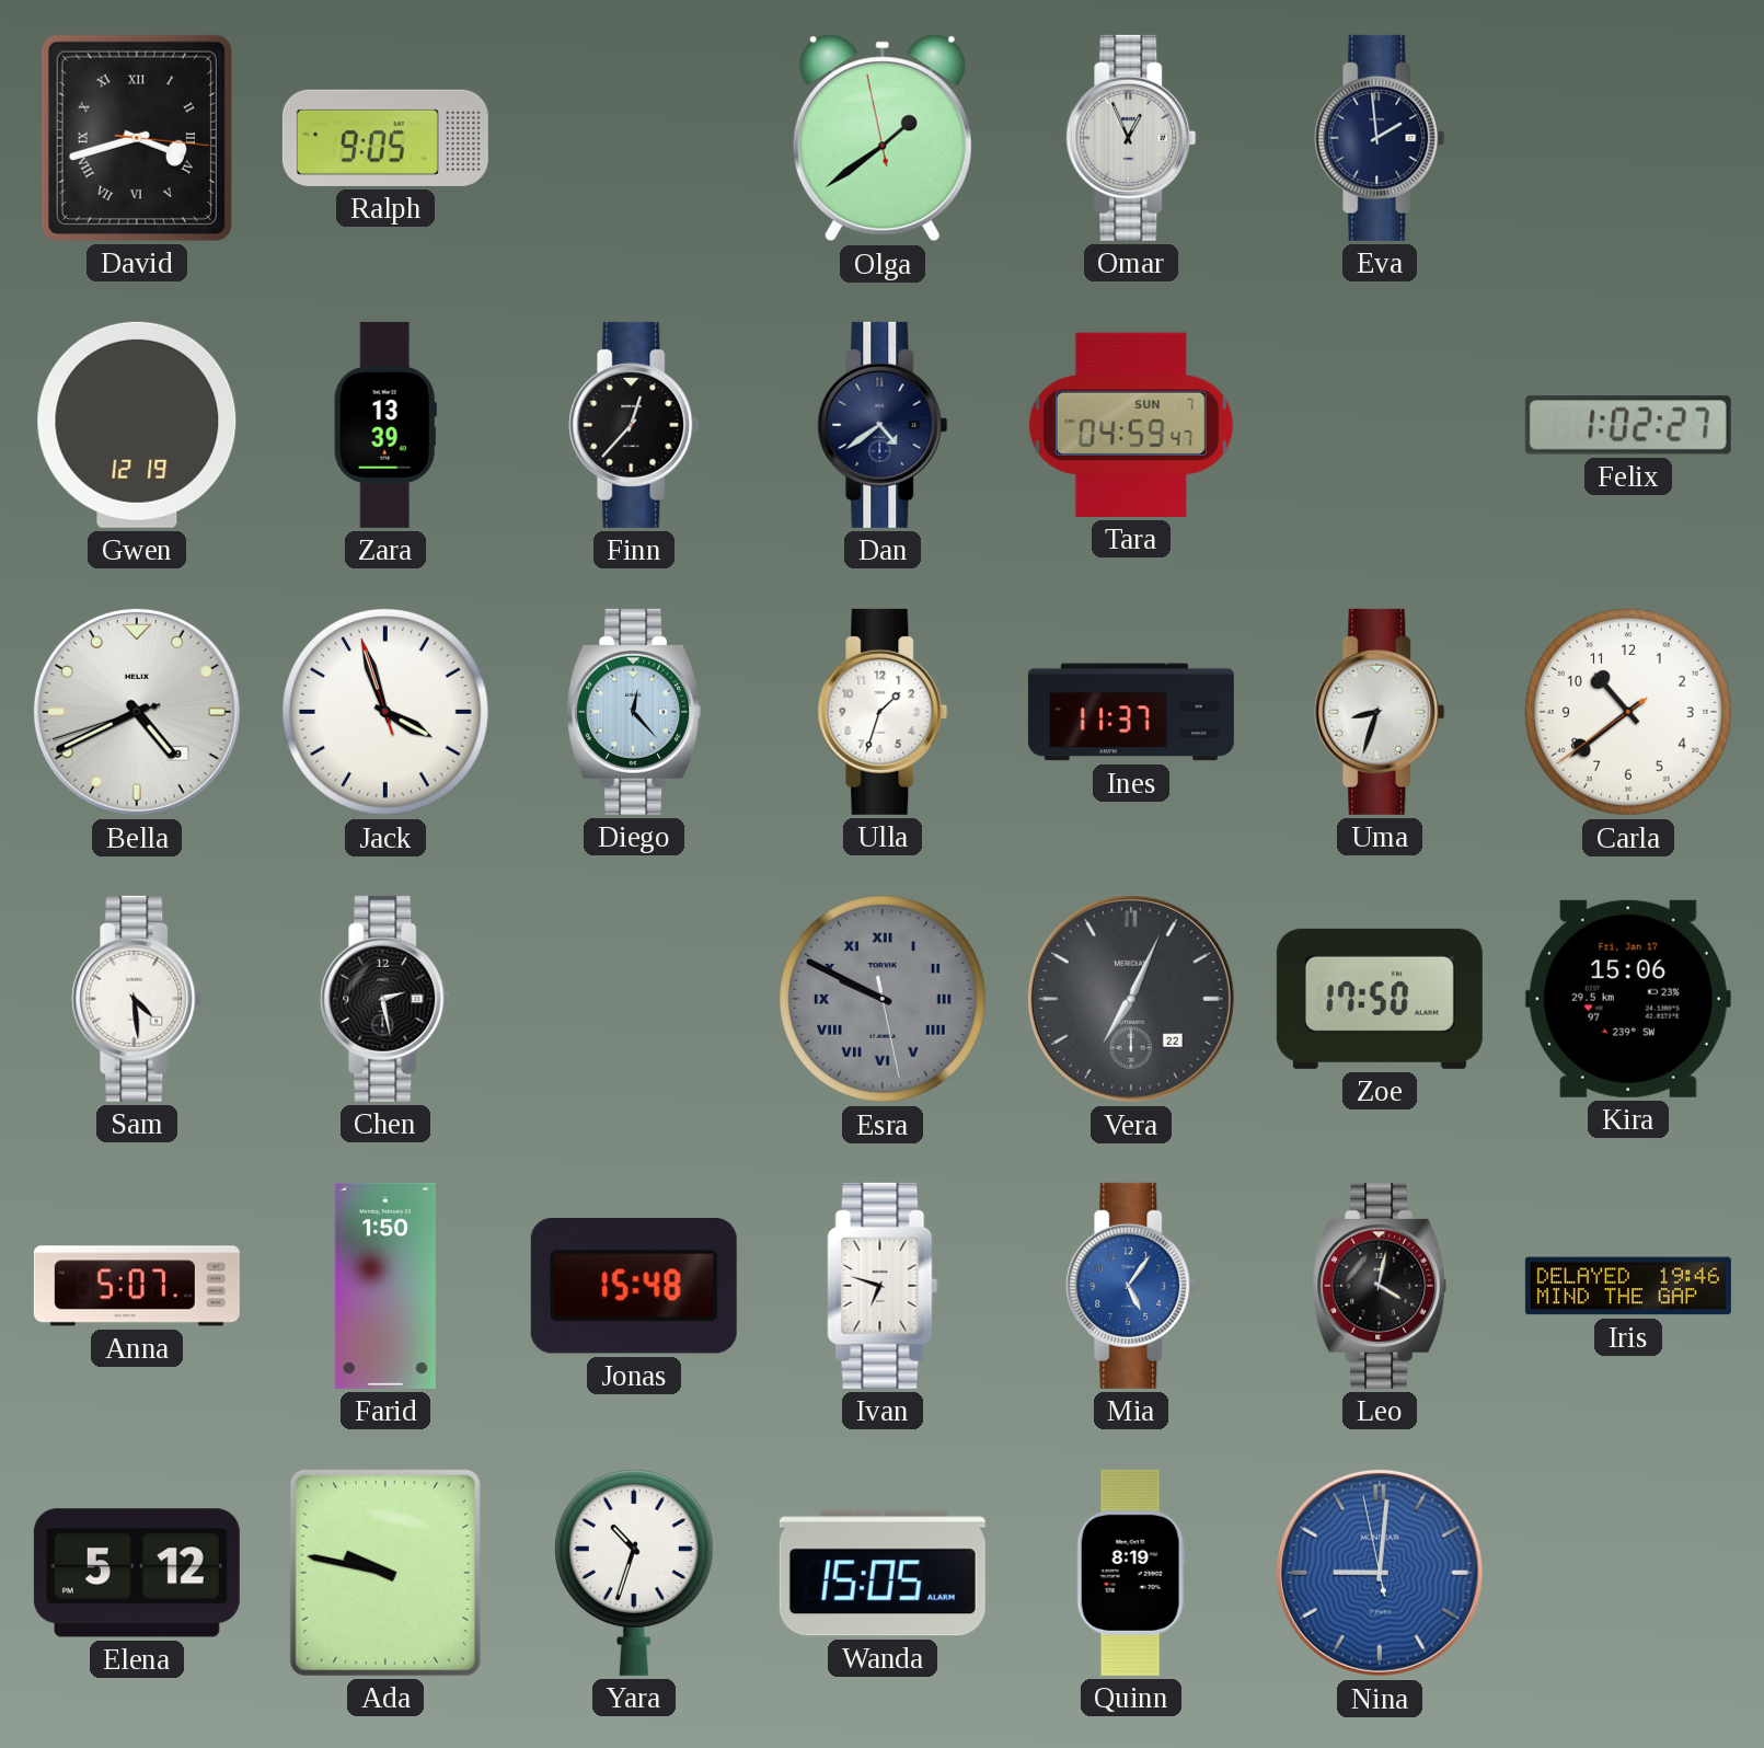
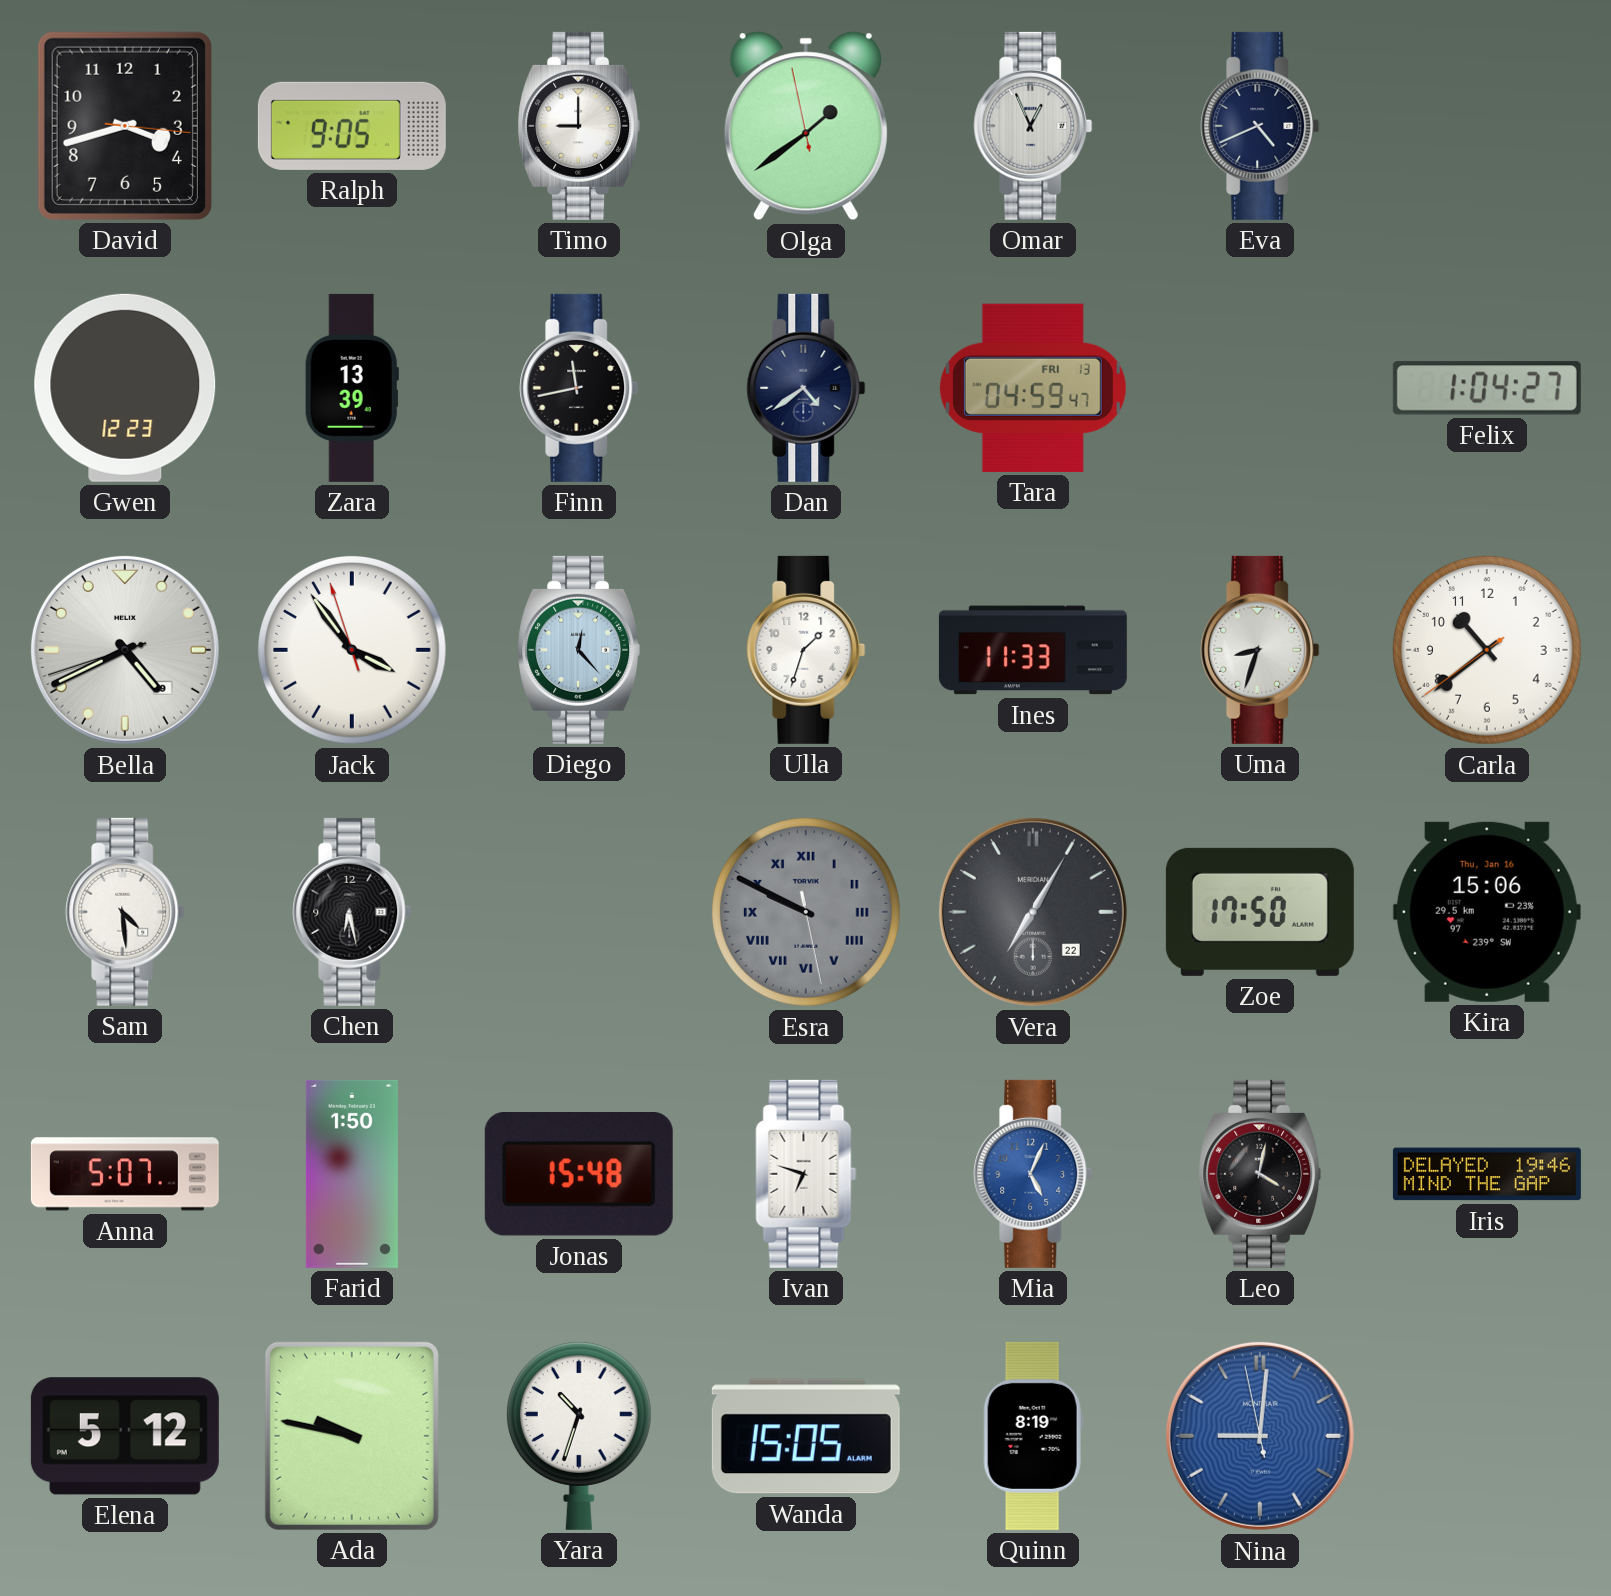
David numerals: Roman -> Arabic (125, 126)
Timo: none -> 9:00 (579, 126)
Eva: 1:59 -> 4:41 (1260, 126)
Gwen: 12:19 -> 12:23 (125, 388)
Finn: 12:37 -> 11:43 (579, 388)
Tara date: SUN 7 -> FRI 13 (1033, 388)
Felix: 1:02 -> 1:04 (1487, 388)
Jack: 3:56 -> 3:53 (353, 651)
Ines: 11:37 -> 11:33 (1033, 650)
Chen: 2:28 -> 6:28 (352, 912)
Vera: 7:04 -> 7:05 (1033, 912)
Kira date: Fri, Jan 17 -> Thu, Jan 16 (1487, 912)
Mia: 5:06 -> 5:04 (1033, 1174)
